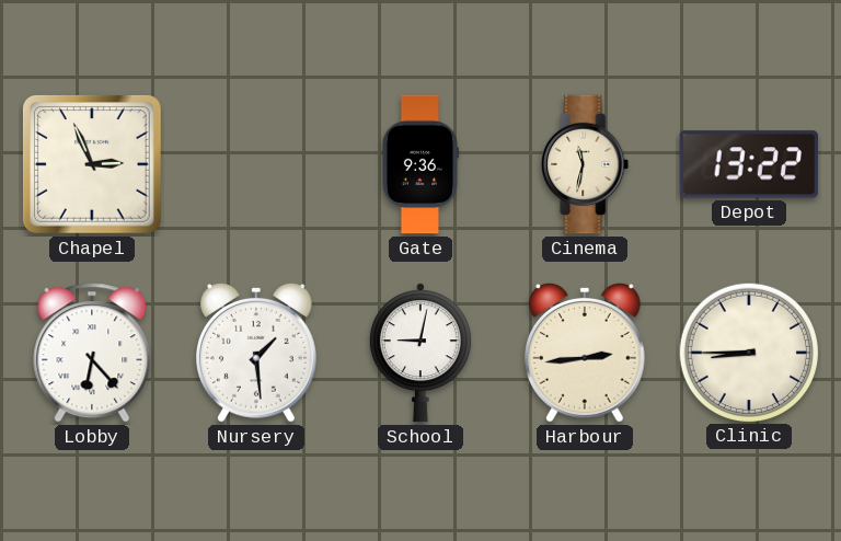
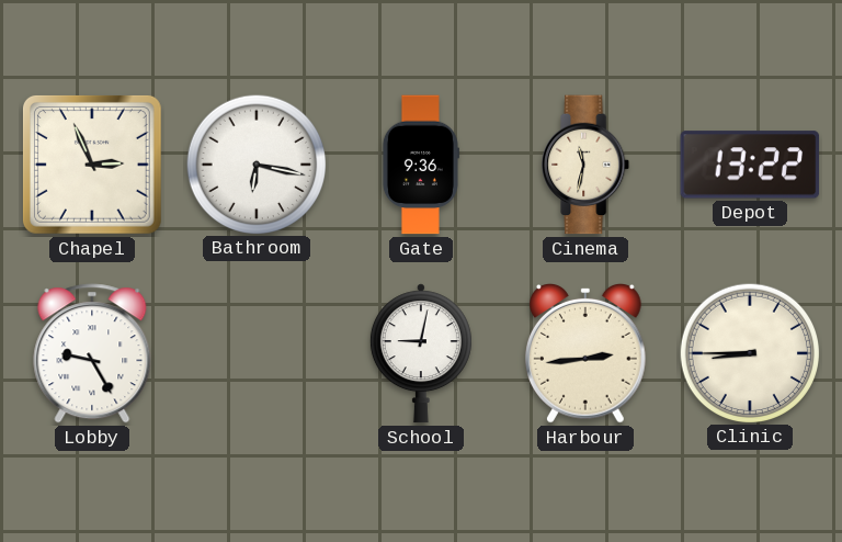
Bathroom: none -> 6:17 (255, 163)
Lobby: 6:23 -> 9:25 (92, 353)
Nursery: 1:29 -> none (257, 354)
